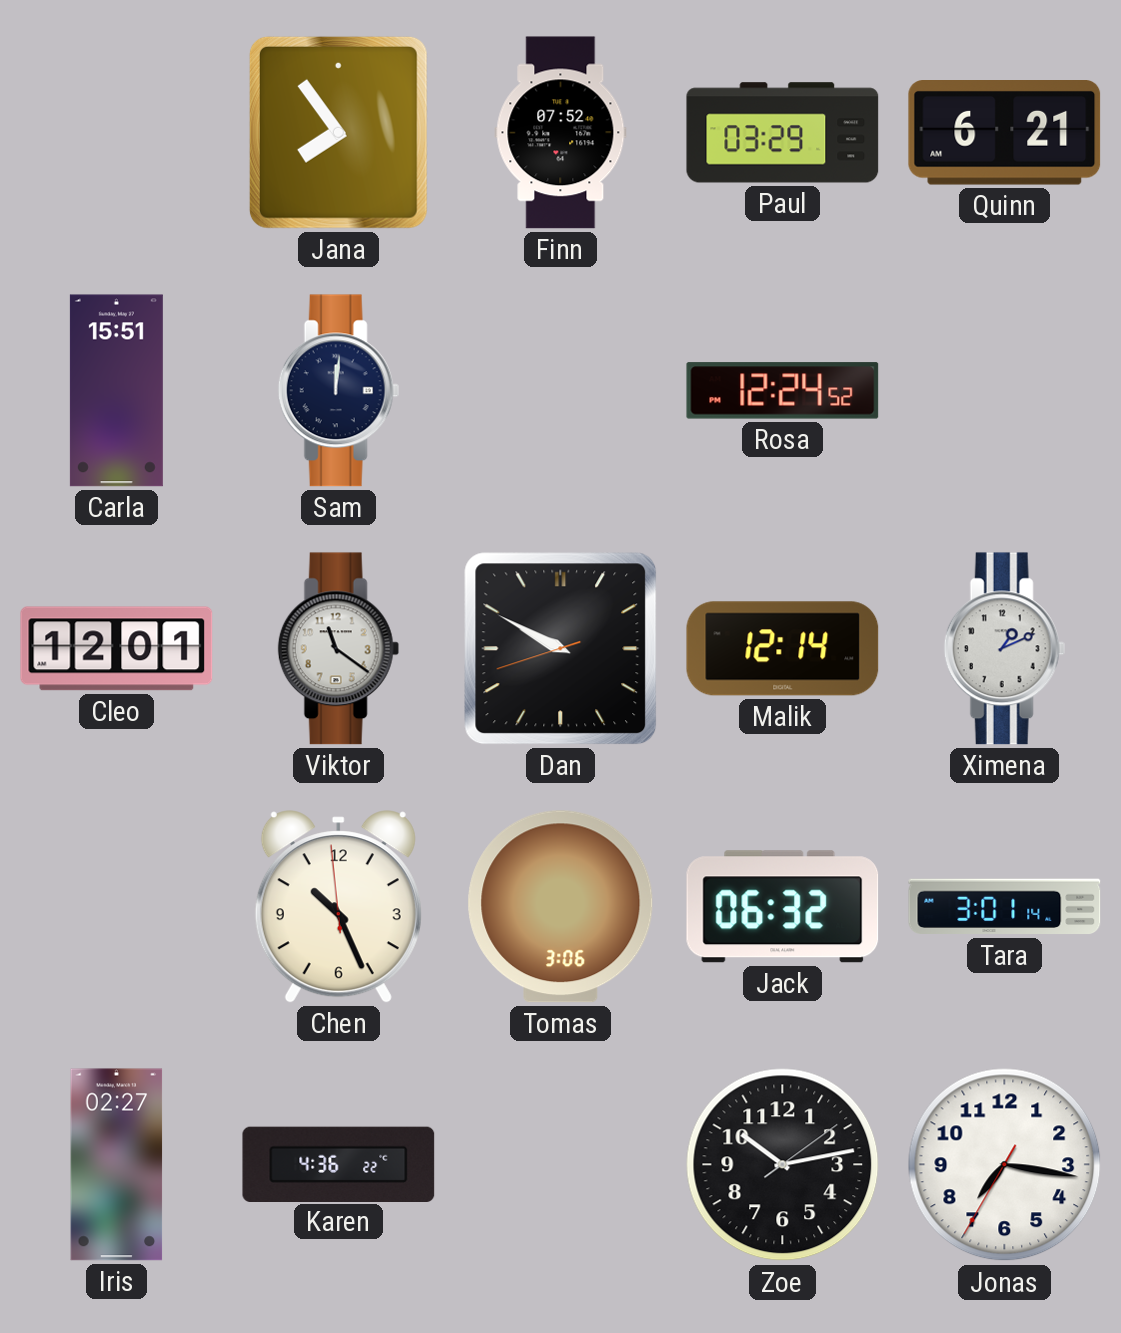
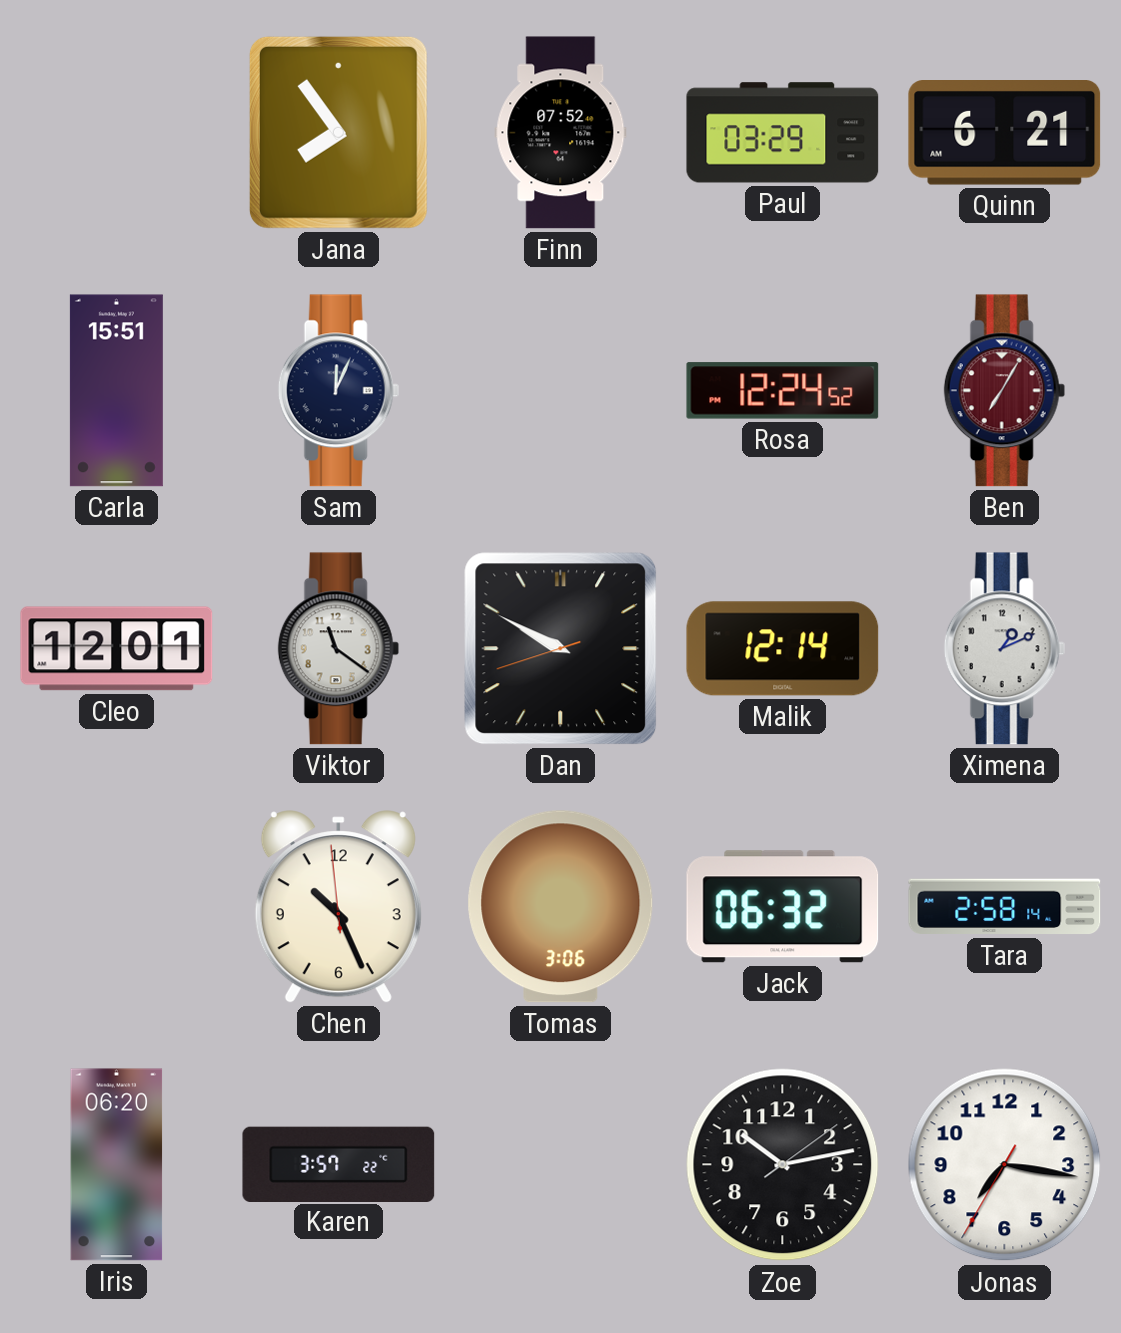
Sam: 12:01 -> 12:04 (338, 391)
Ben: none -> 7:05 (1004, 391)
Tara: 3:01 -> 2:58 (1005, 907)
Iris: 02:27 -> 06:20 (117, 1165)
Karen: 4:36 -> 3:57 (339, 1164)
